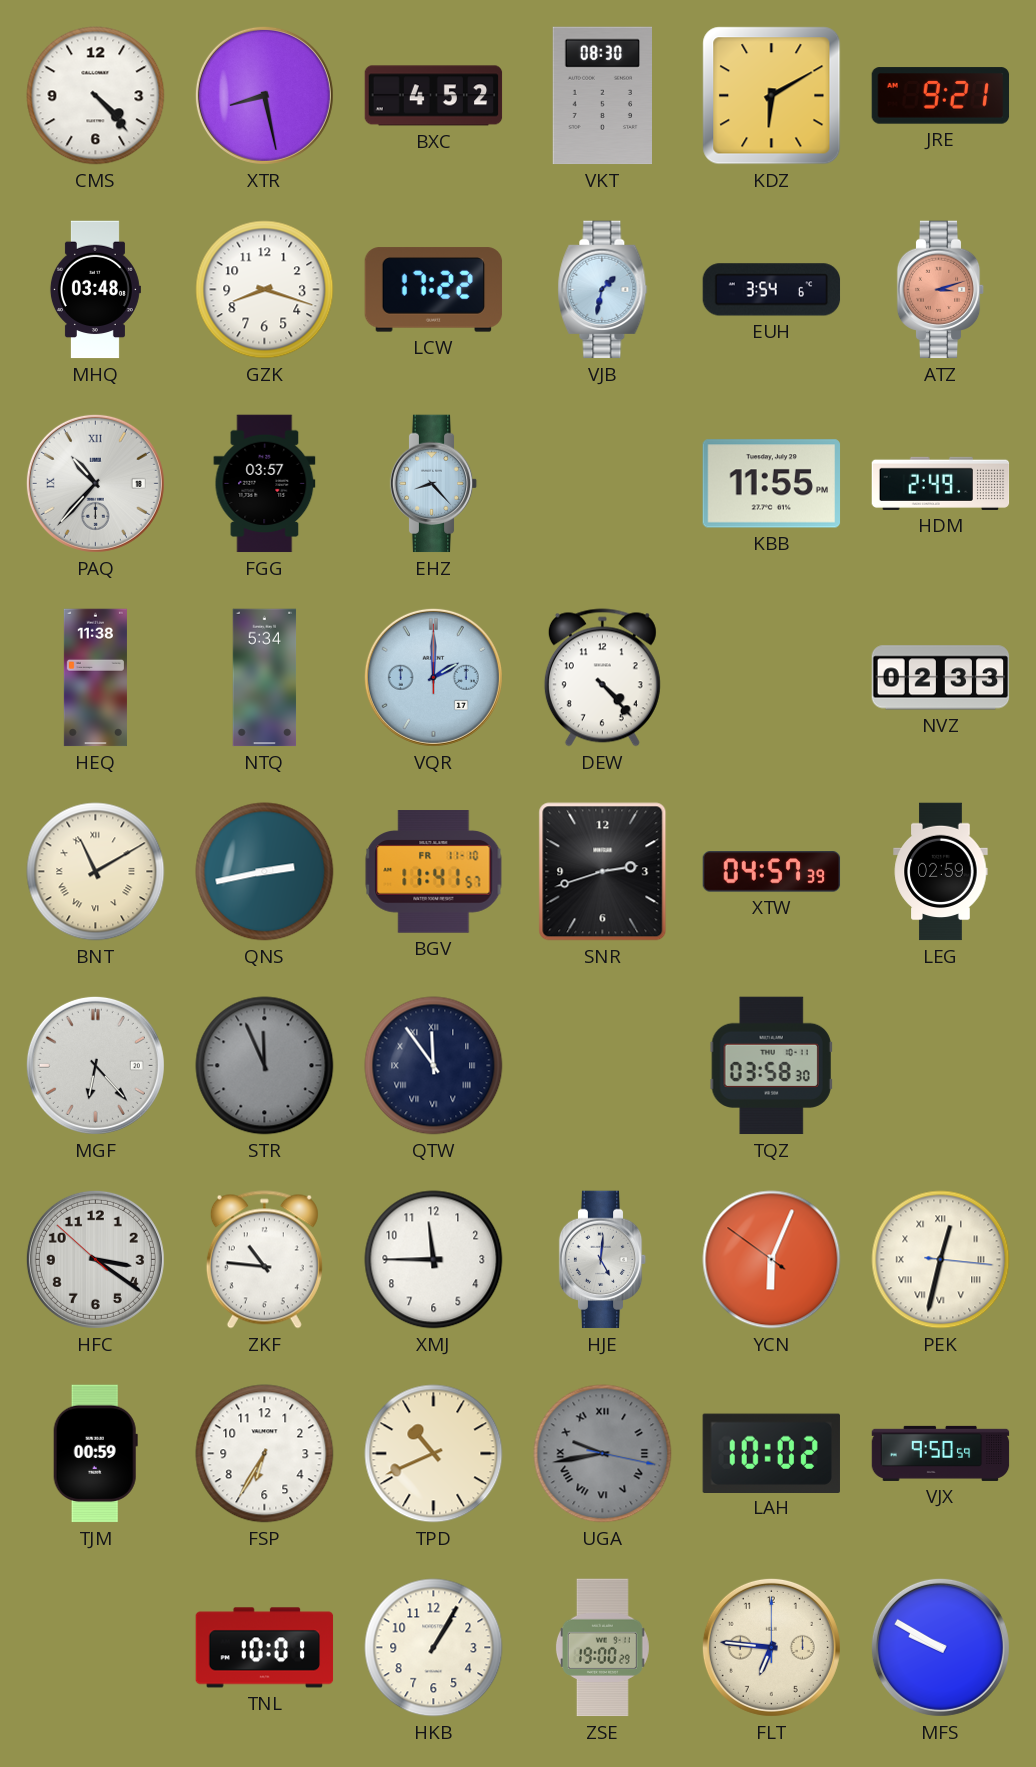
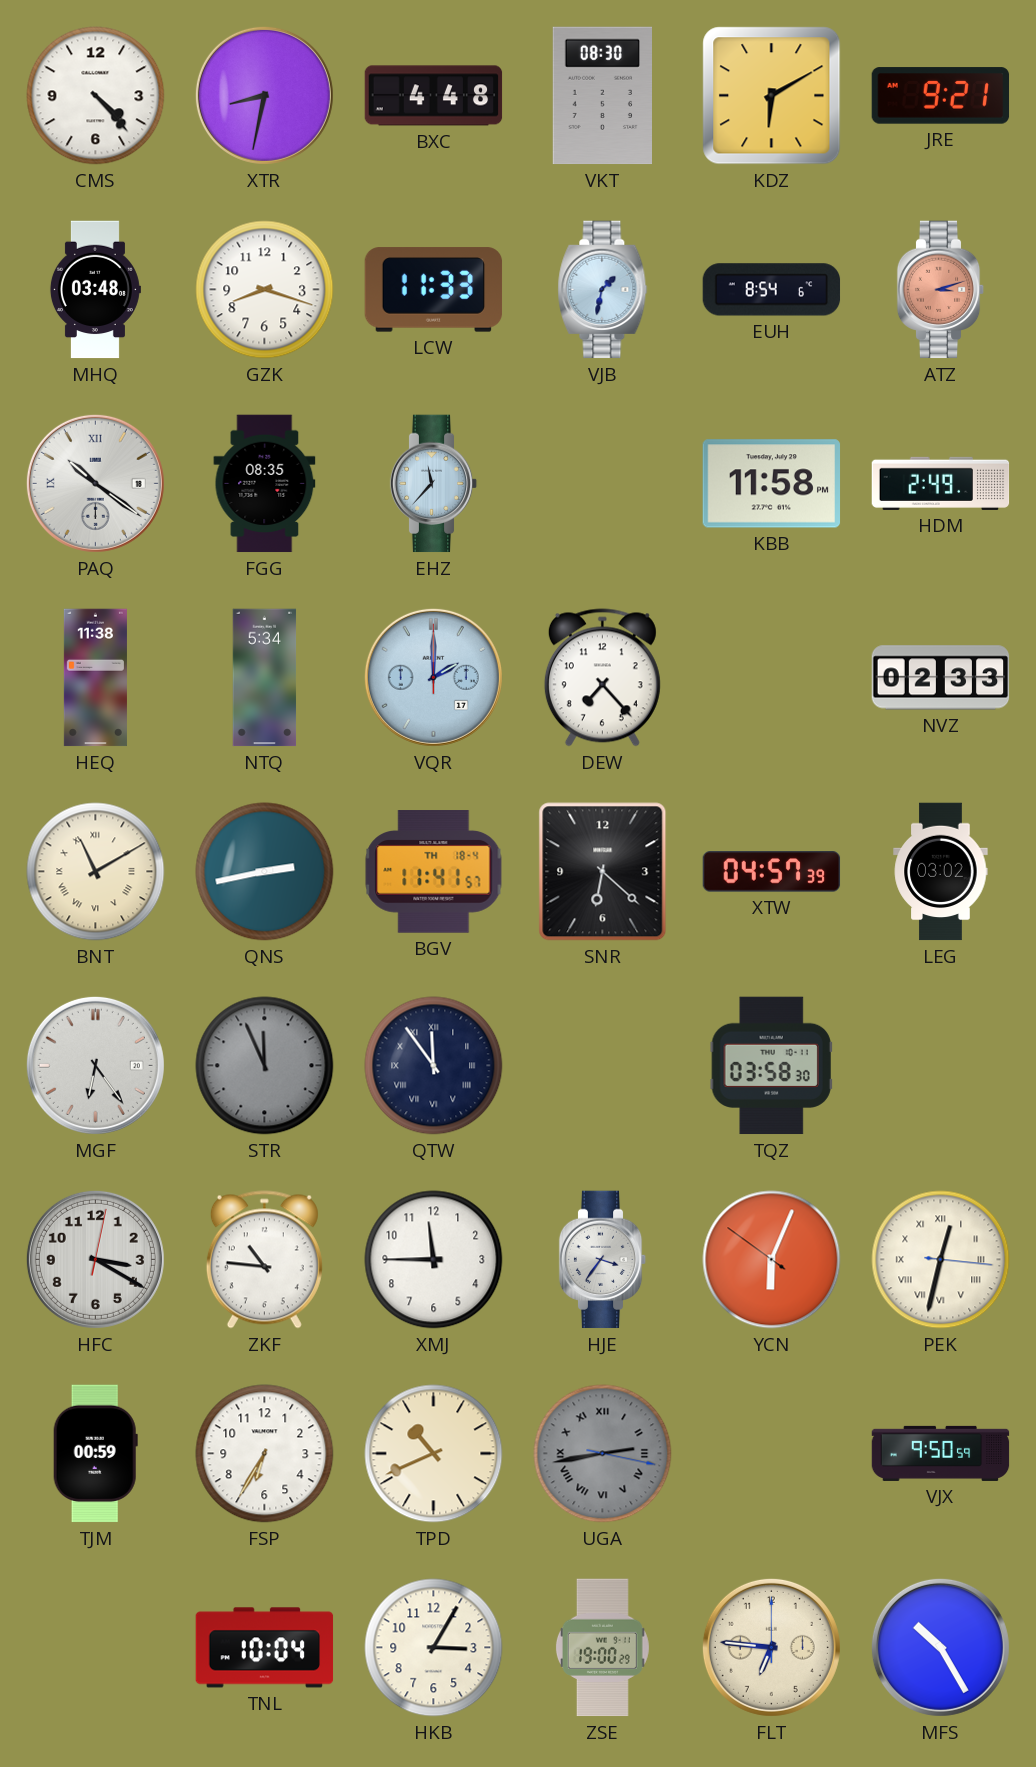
XTR: 8:28 -> 8:32 (264, 95)
BXC: 4:52 -> 4:48 (434, 96)
LCW: 17:22 -> 11:33 (434, 290)
EUH: 3:54 -> 8:54 (772, 290)
PAQ: 10:37 -> 10:21 (95, 483)
FGG: 03:57 -> 08:35 (265, 484)
EHZ: 8:23 -> 11:37 (434, 484)
KBB: 11:55 -> 11:58 (772, 484)
DEW: 4:23 -> 7:23 (602, 678)
BGV date: FR 11-10 -> TH 18-4 (434, 872)
SNR: 2:42 -> 6:22 (603, 872)
LEG: 02:59 -> 03:02 (941, 872)
MGF: 6:23 -> 6:24 (95, 1065)
HFC: 3:20:52 -> 3:20:02 (95, 1259)
HJE: 5:01 -> 3:36 (603, 1260)
UGA: 9:43 -> 2:43 (603, 1454)
LAH: 10:02 -> none (771, 1453)
TNL: 10:01 -> 10:04 (265, 1648)
HKB: 1:05 -> 3:05 (434, 1648)
MFS: 9:50 -> 10:25 (940, 1647)
